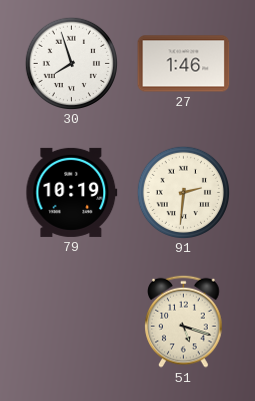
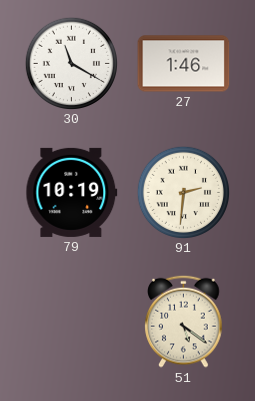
30: 7:57 -> 11:20 (71, 63)
51: 5:18 -> 5:21 (184, 321)
